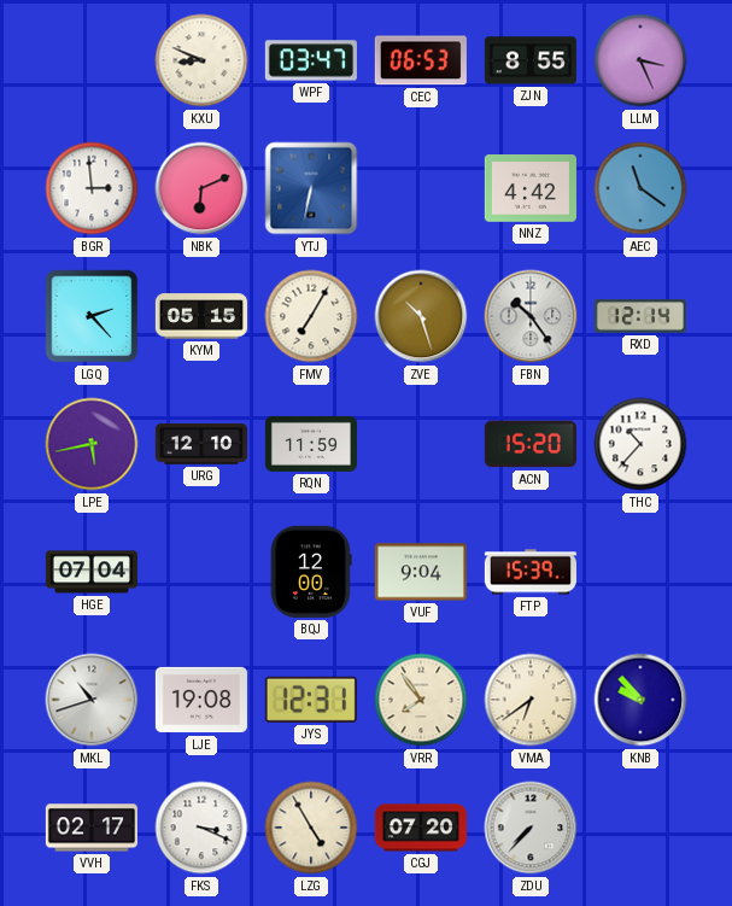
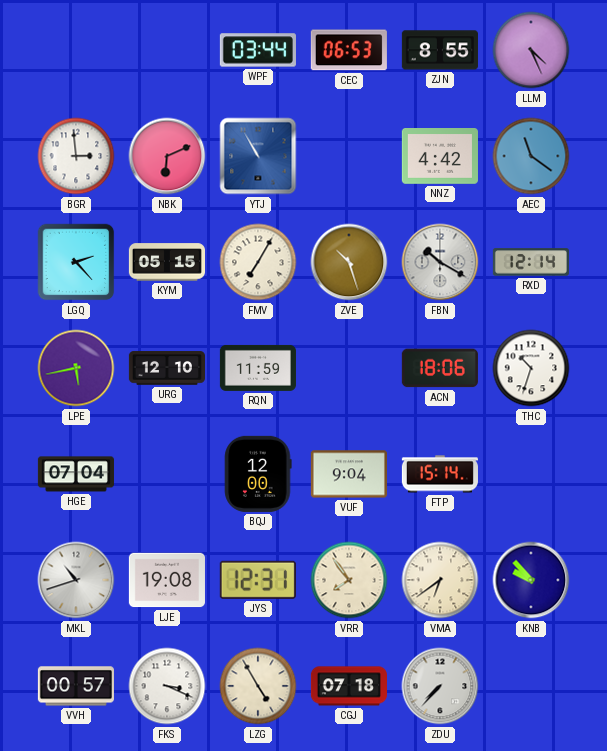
KXU: 8:49 -> none (201, 60)
WPF: 03:47 -> 03:44 (258, 50)
LLM: 3:26 -> 4:26 (531, 50)
YTJ: 6:32 -> 10:55 (258, 156)
FBN: 10:24 -> 10:20 (440, 262)
ACN: 15:20 -> 18:06 (440, 368)
THC: 10:37 -> 10:33 (531, 368)
FTP: 15:39 -> 15:14 (440, 474)
VVH: 02:17 -> 00:57 (76, 686)
CGJ: 07:20 -> 07:18 (349, 686)
